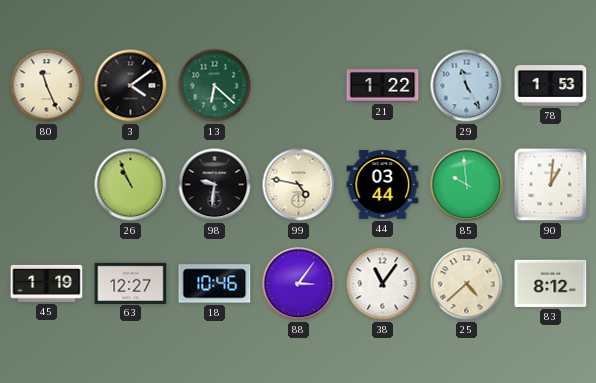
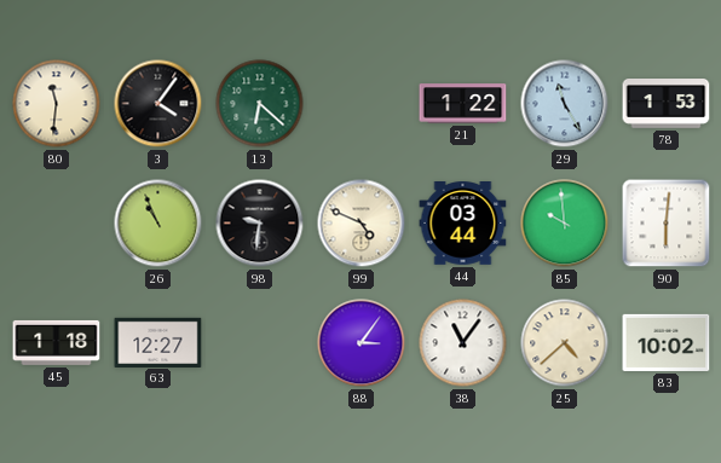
80: 11:26 -> 11:31 (57, 104)
3: 4:09 -> 4:06 (158, 104)
99: 4:47 -> 4:49 (362, 224)
90: 1:01 -> 6:01 (667, 224)
45: 1:19 -> 1:18 (57, 342)
18: 10:46 -> none (215, 284)
83: 8:12 -> 10:02 (667, 342)
